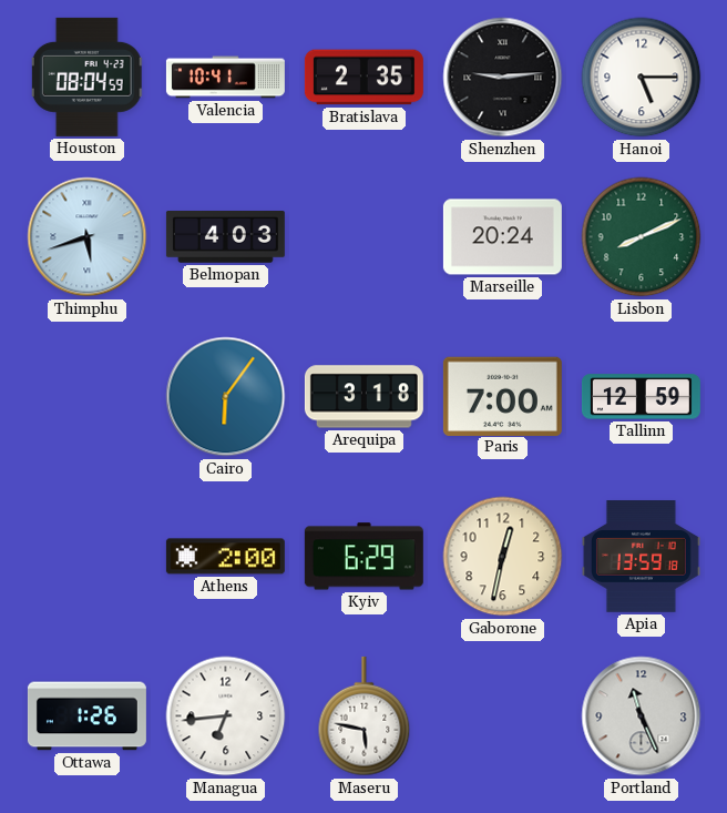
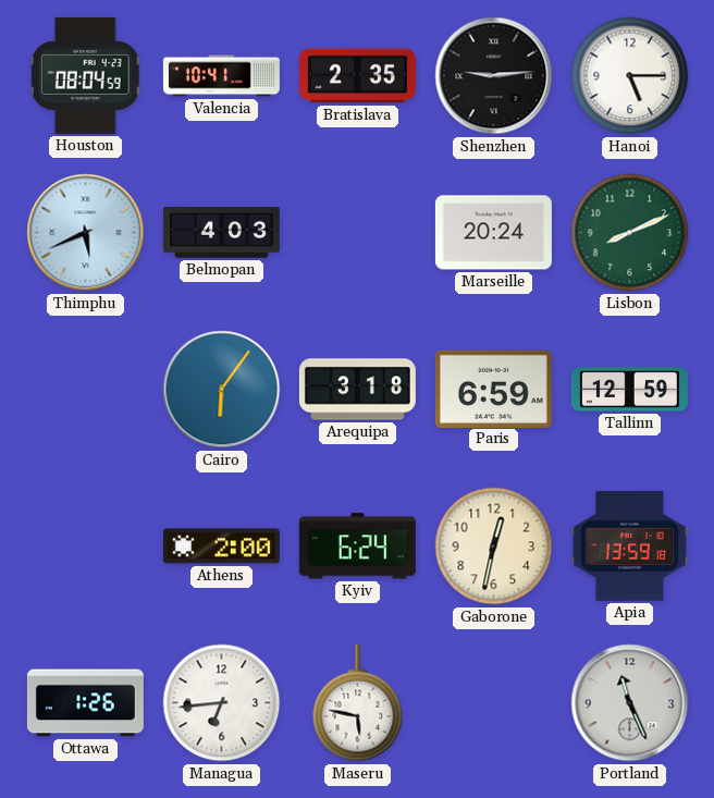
Thimphu: 5:42 -> 5:41 (86, 233)
Paris: 7:00 -> 6:59 (493, 389)
Kyiv: 6:29 -> 6:24 (357, 547)
